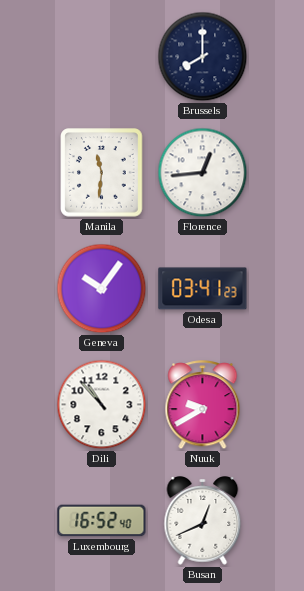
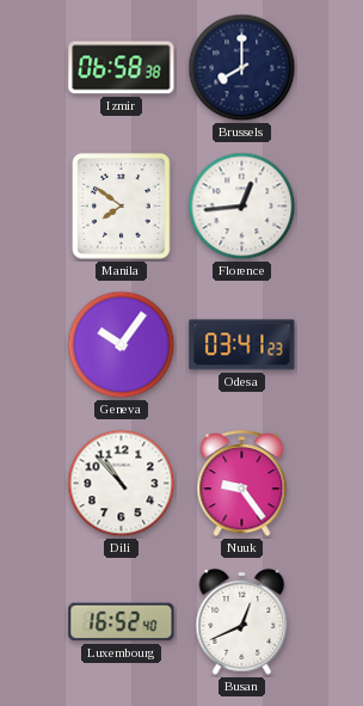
Izmir: none -> 06:58 (122, 68)
Manila: 11:31 -> 7:51 (122, 207)
Nuuk: 9:40 -> 9:24 (242, 484)
